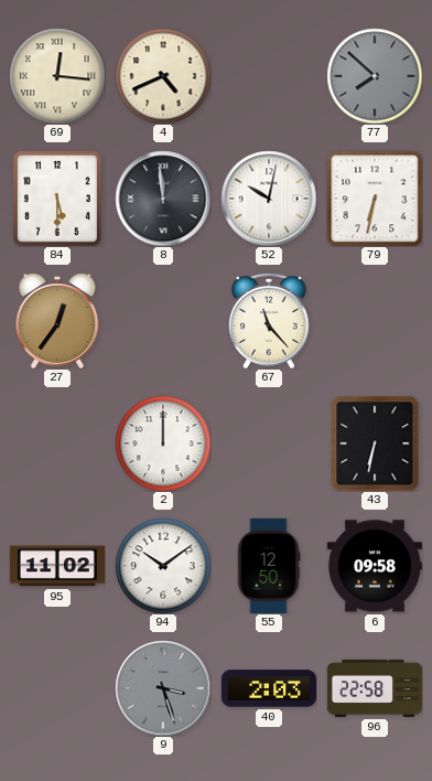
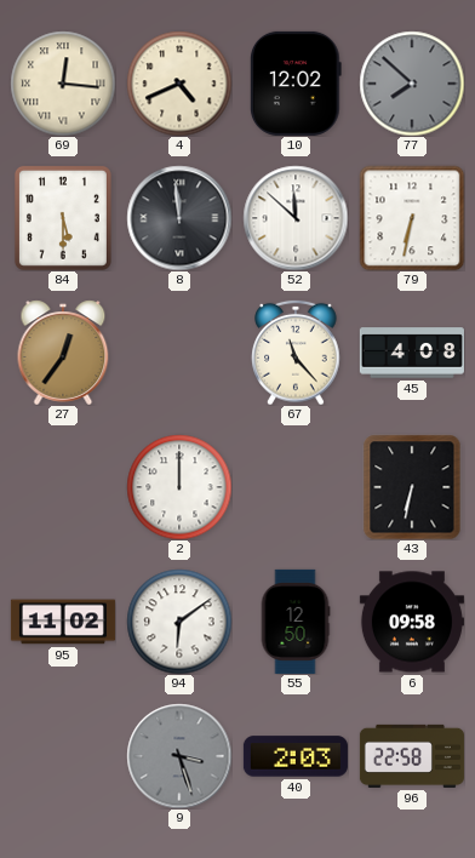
10: none -> 12:02 (296, 84)
52: 10:02 -> 11:52 (296, 218)
45: none -> 4:08 (412, 353)
94: 10:09 -> 6:09 (179, 622)
